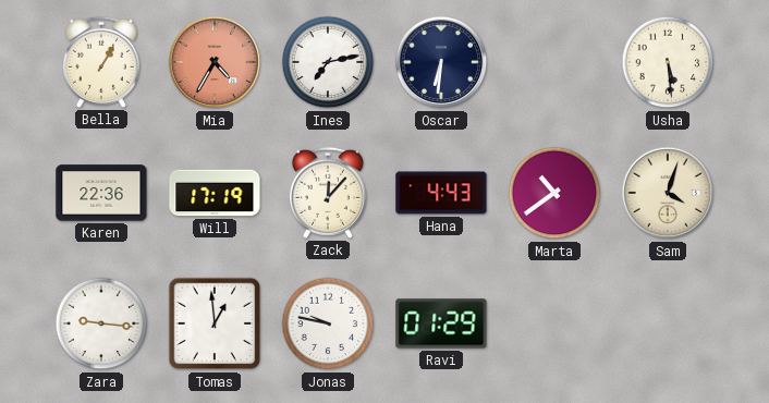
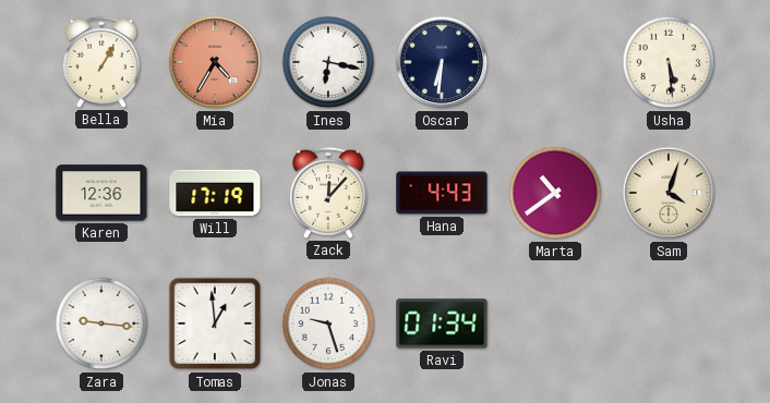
Ines: 7:13 -> 6:17 (328, 62)
Karen: 22:36 -> 12:36 (101, 193)
Jonas: 9:47 -> 9:27 (328, 323)
Ravi: 01:29 -> 01:34 (442, 323)
